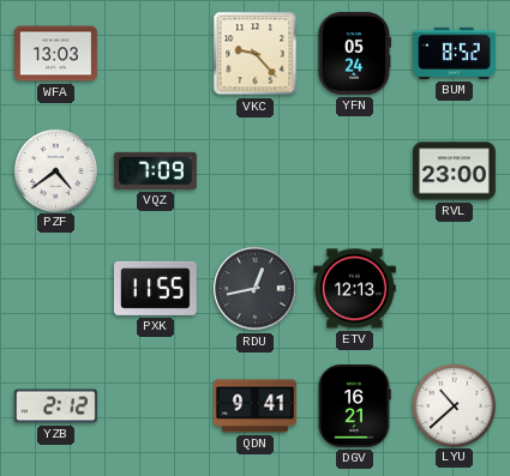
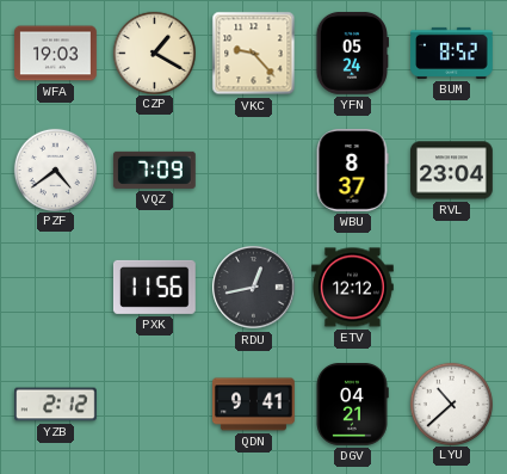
WFA: 13:03 -> 19:03 (56, 54)
CZP: none -> 1:20 (154, 53)
WBU: none -> 8:37 (352, 171)
RVL: 23:00 -> 23:04 (452, 171)
PXK: 11:55 -> 11:56 (154, 287)
ETV: 12:13 -> 12:12 (353, 288)
DGV: 16:21 -> 04:21 (352, 405)
